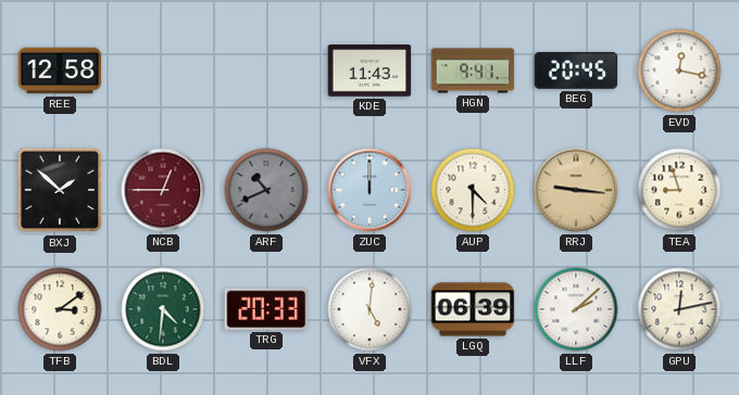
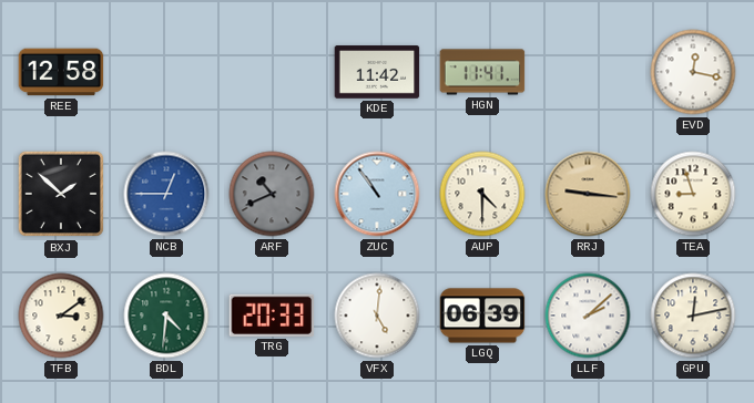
KDE: 11:43 -> 11:42 (377, 72)
HGN: 9:41 -> 11:41 (482, 72)
BEG: 20:45 -> none (576, 71)
NCB dial: burgundy -> blue (166, 194)
ZUC: 12:00 -> 10:54 (377, 194)
